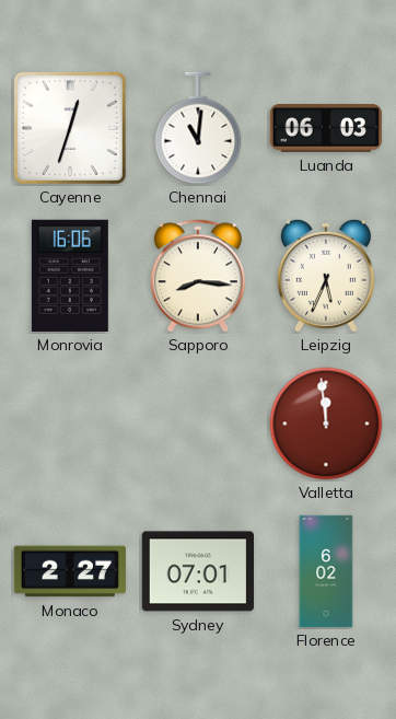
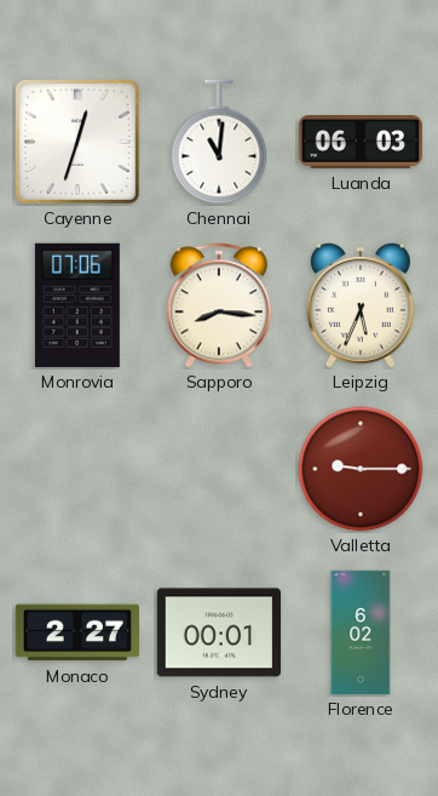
Monrovia: 16:06 -> 07:06 (77, 305)
Valletta: 11:59 -> 9:15 (361, 469)
Sydney: 07:01 -> 00:01 (218, 632)
